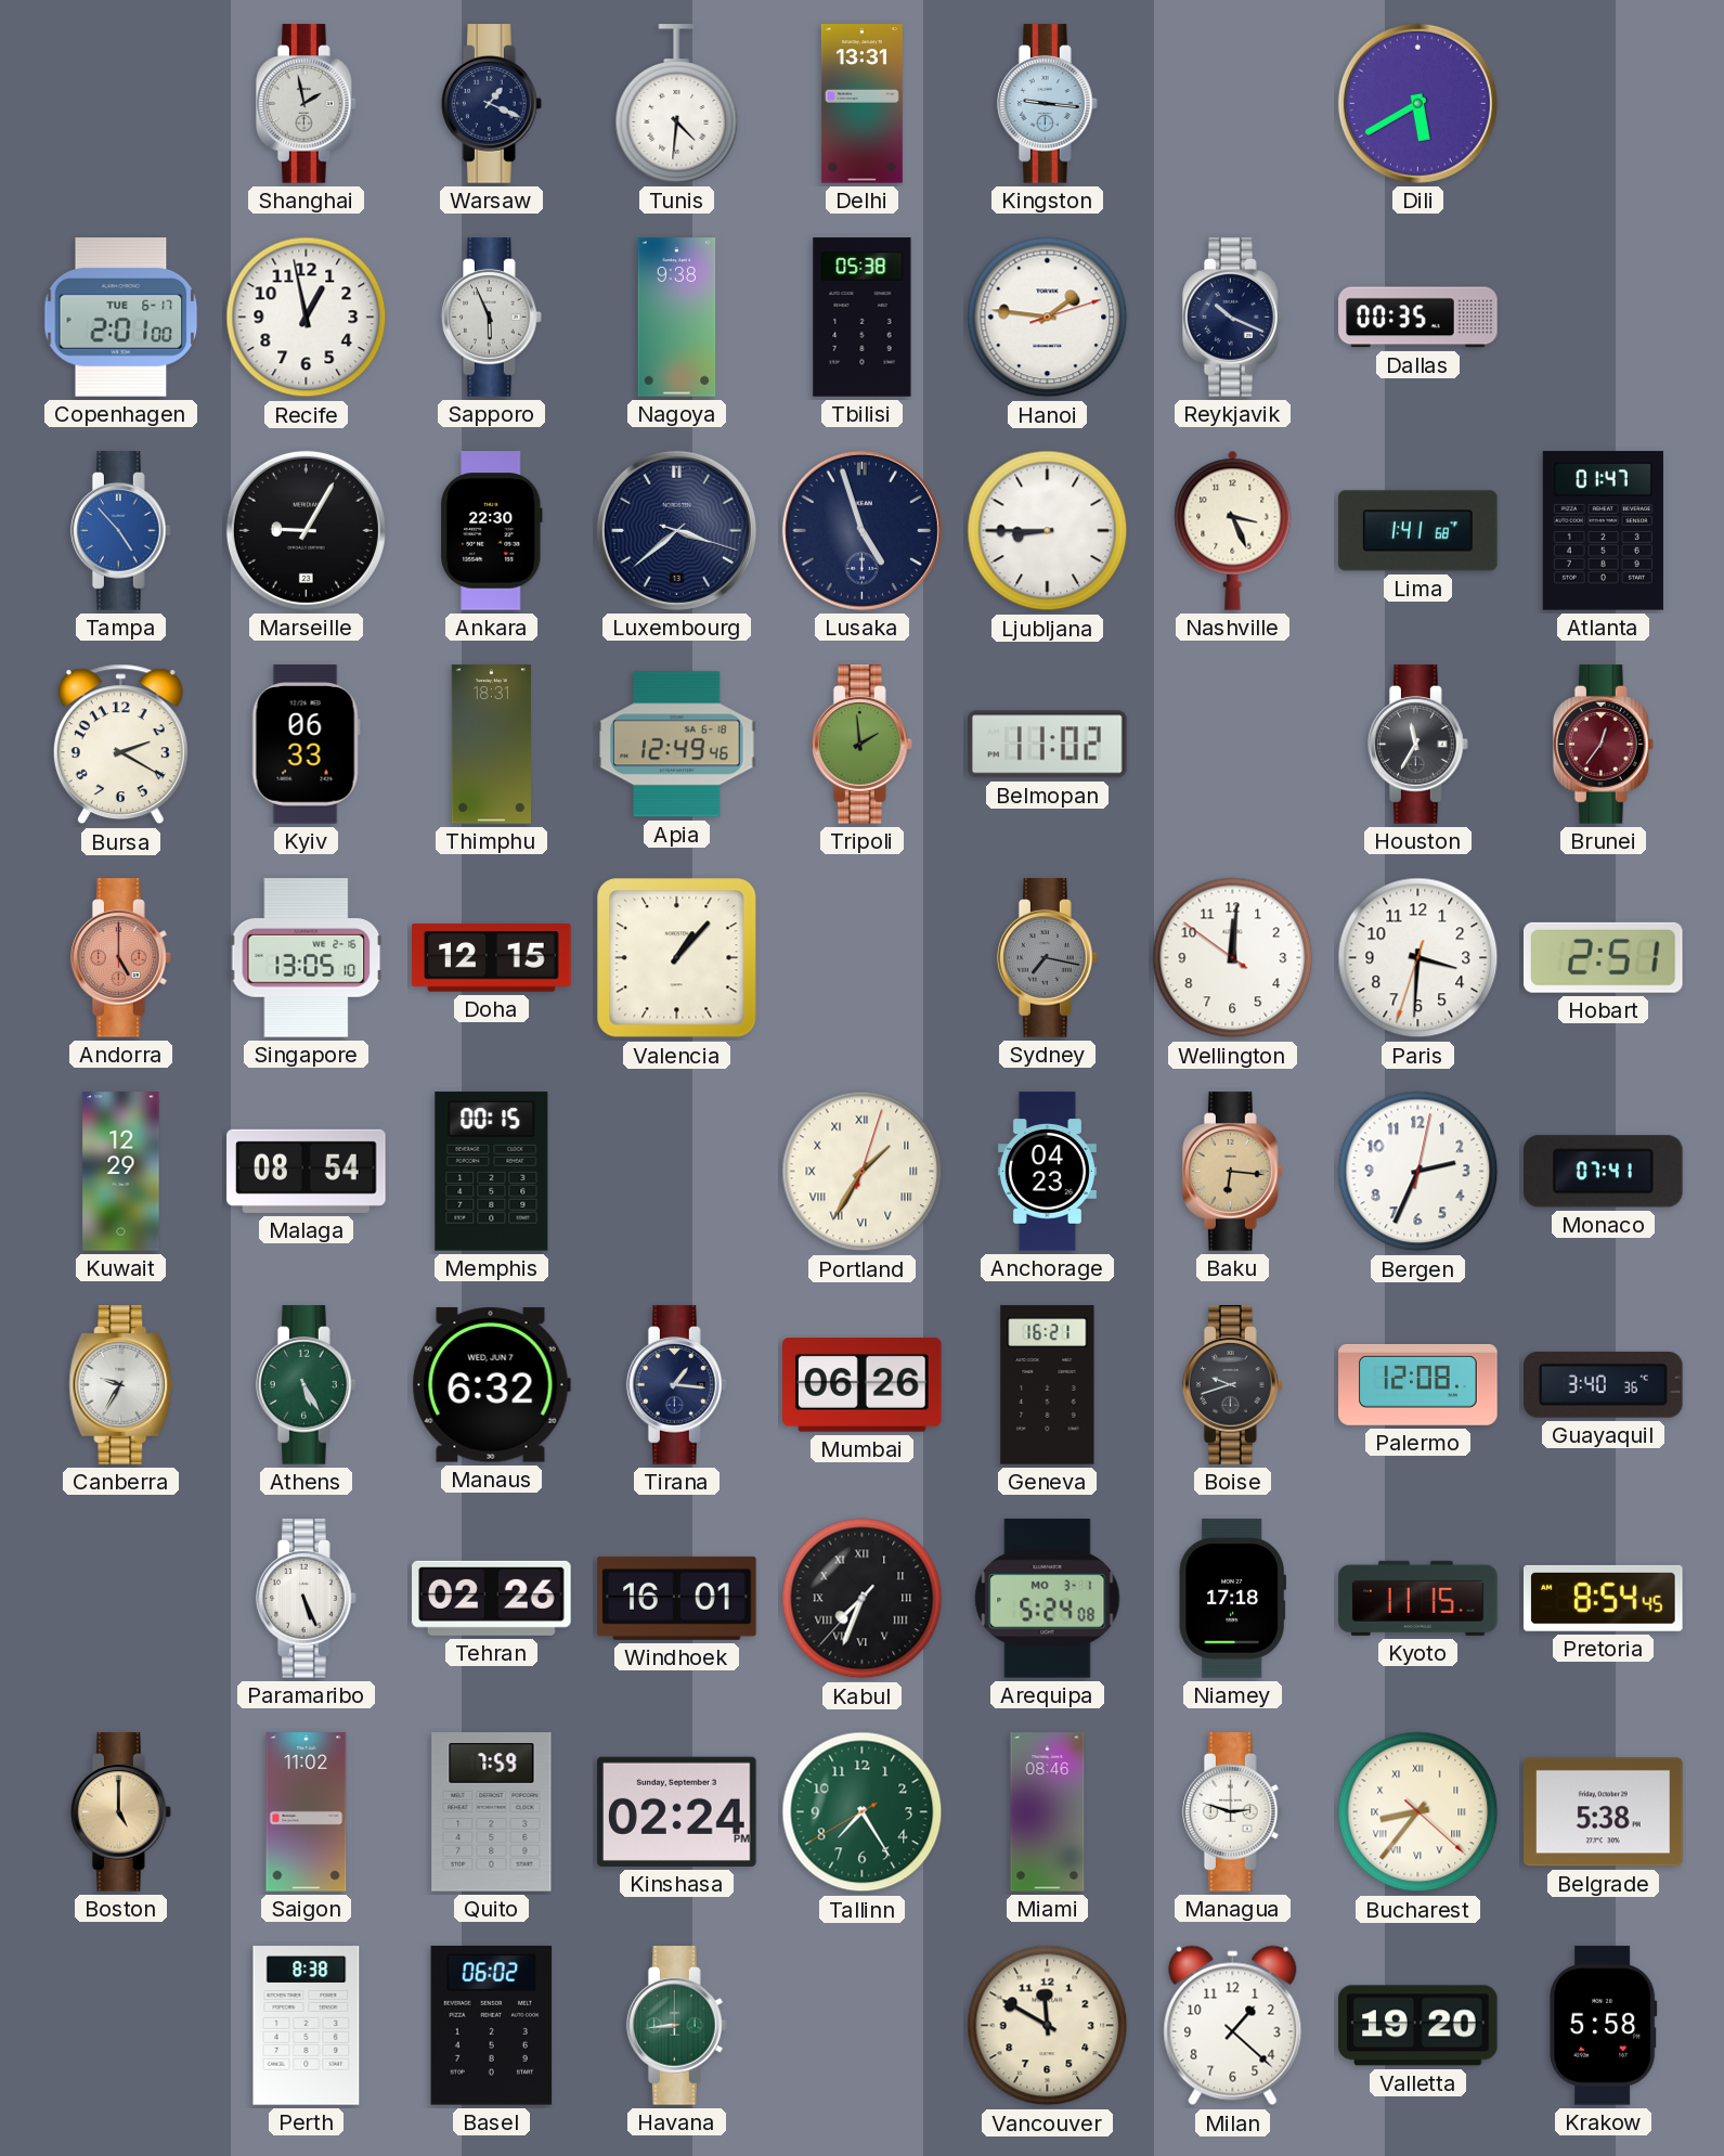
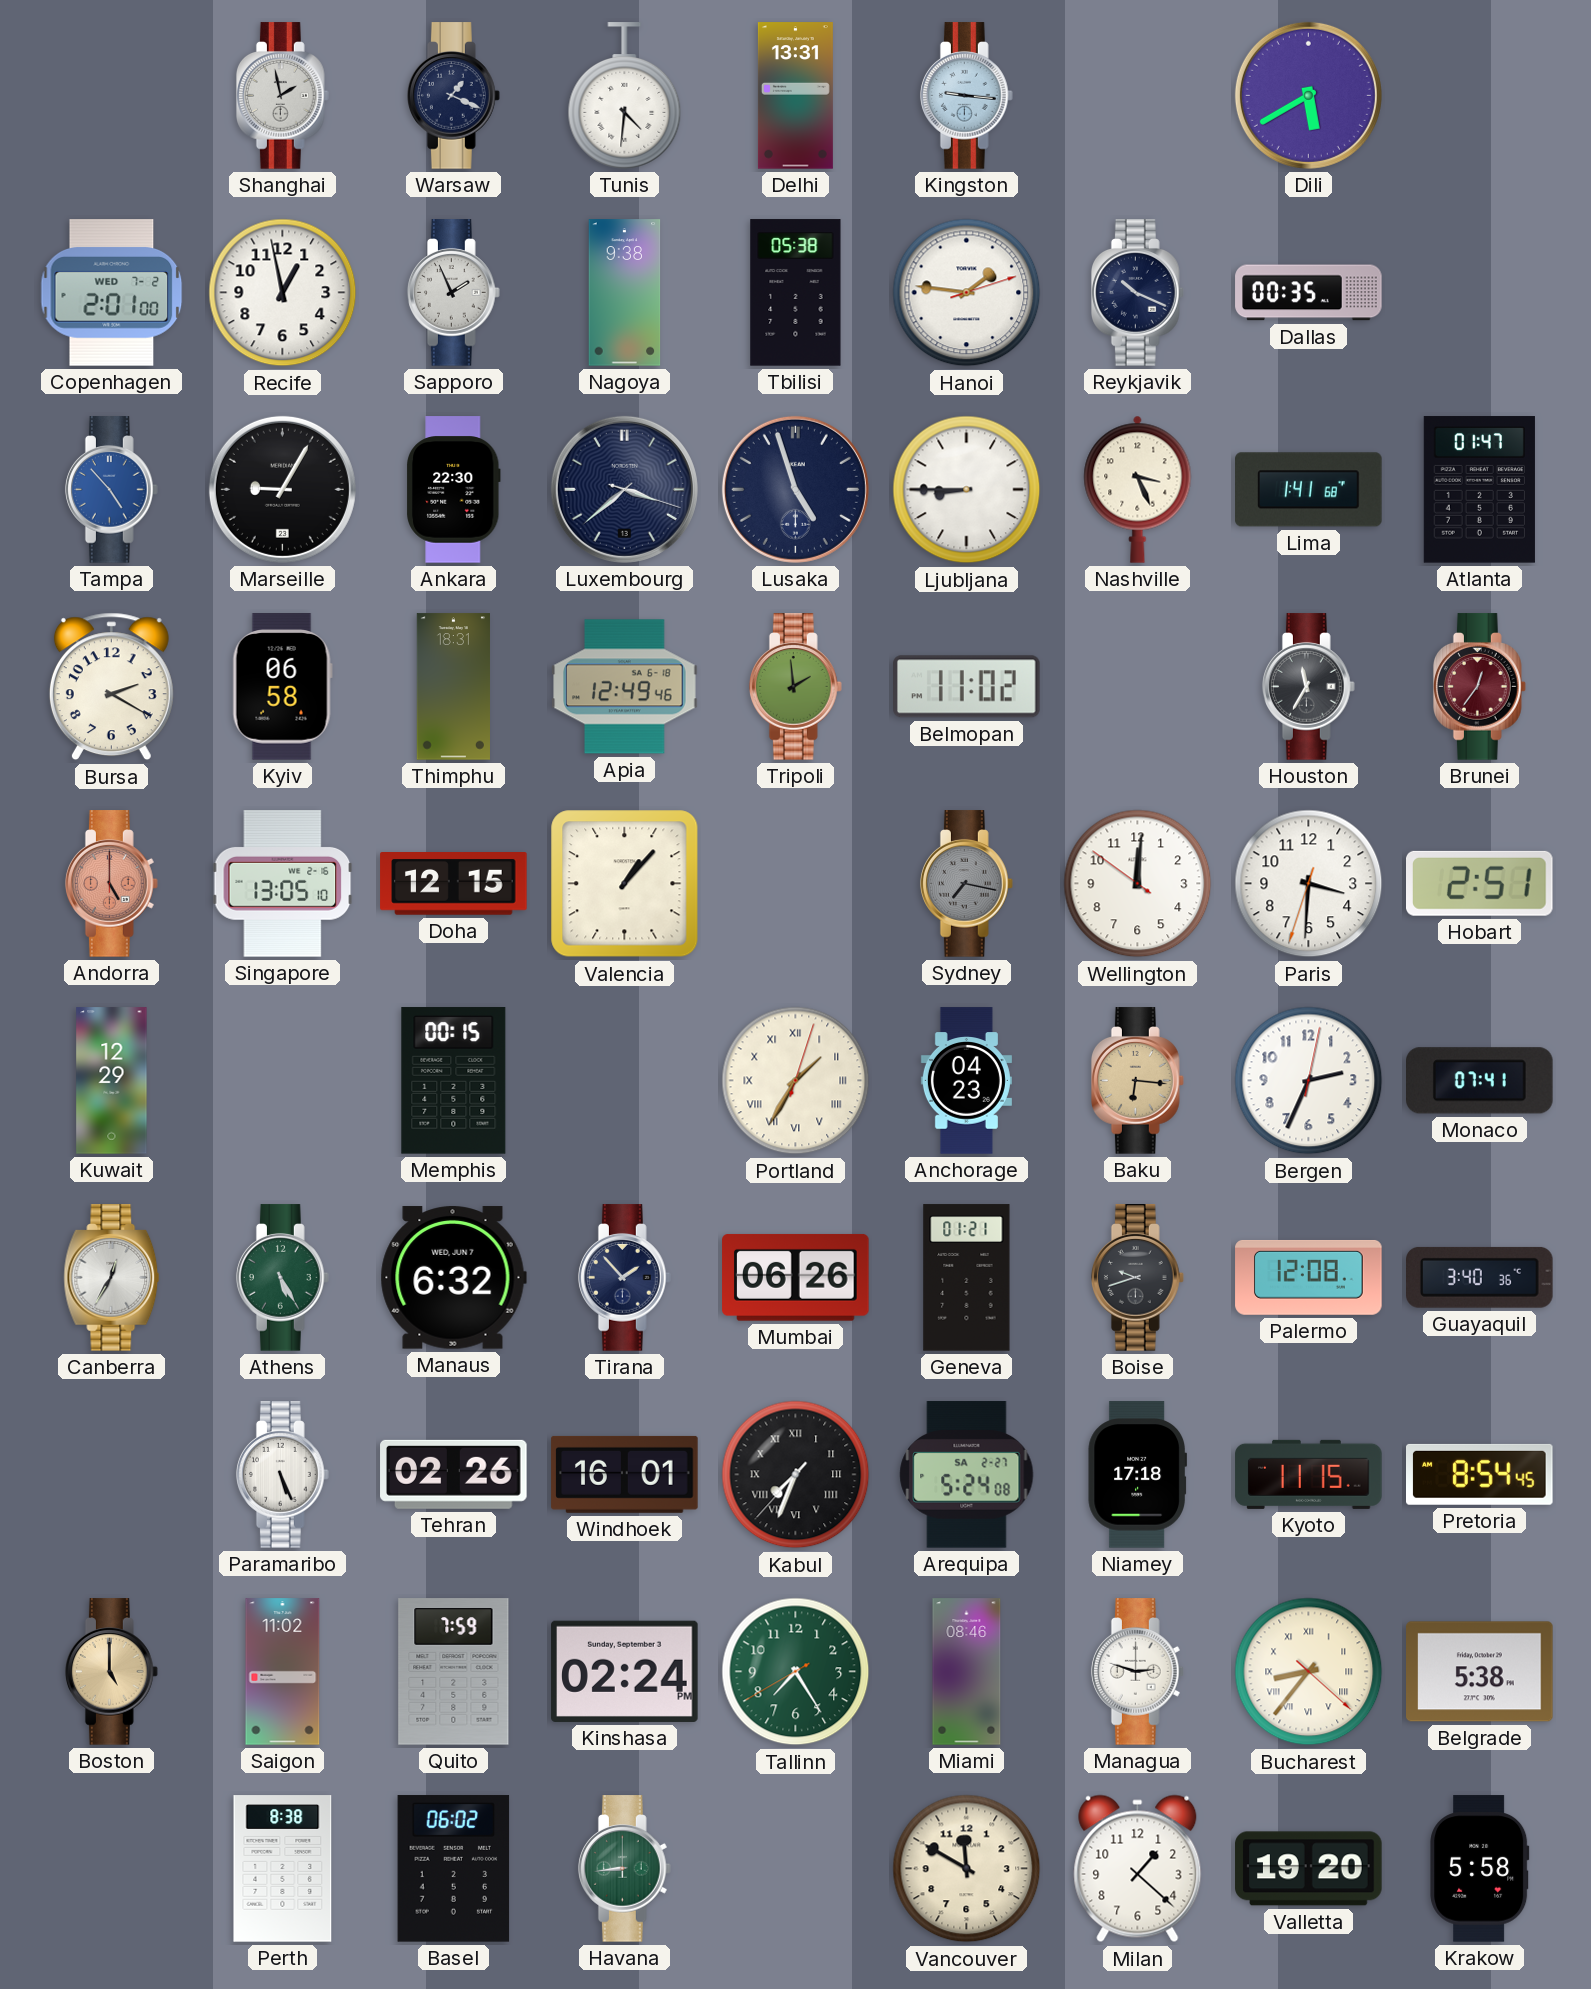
Copenhagen date: TUE 6-17 -> WED 7-2 (112, 293)
Sapporo: 5:56 -> 1:56 (453, 293)
Kyiv: 06:33 -> 06:58 (282, 687)
Malaga: 08:54 -> none (307, 1171)
Canberra: 9:35 -> 12:35 (112, 1278)
Tirana: 1:16 -> 1:53 (624, 1278)
Geneva: 16:21 -> 01:21 (967, 1278)
Arequipa date: MO 3-1 -> SA 2-27 (967, 1475)
